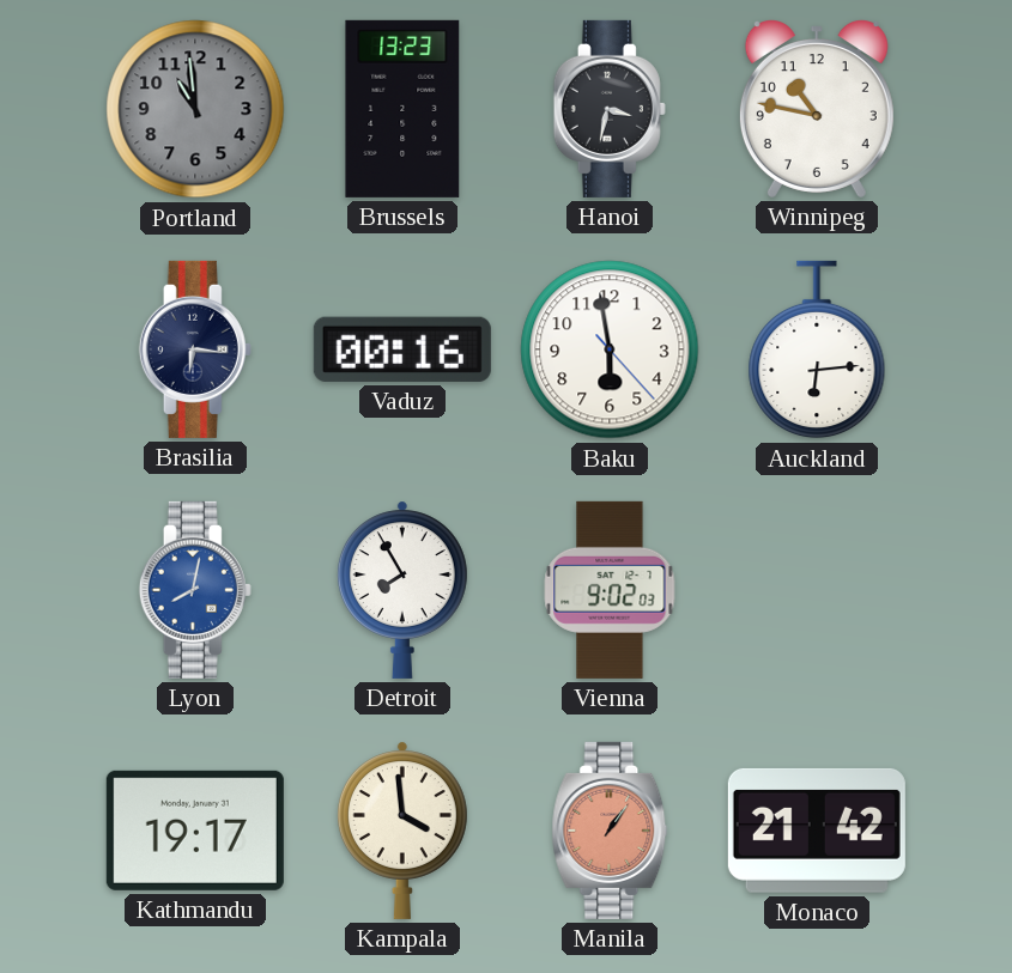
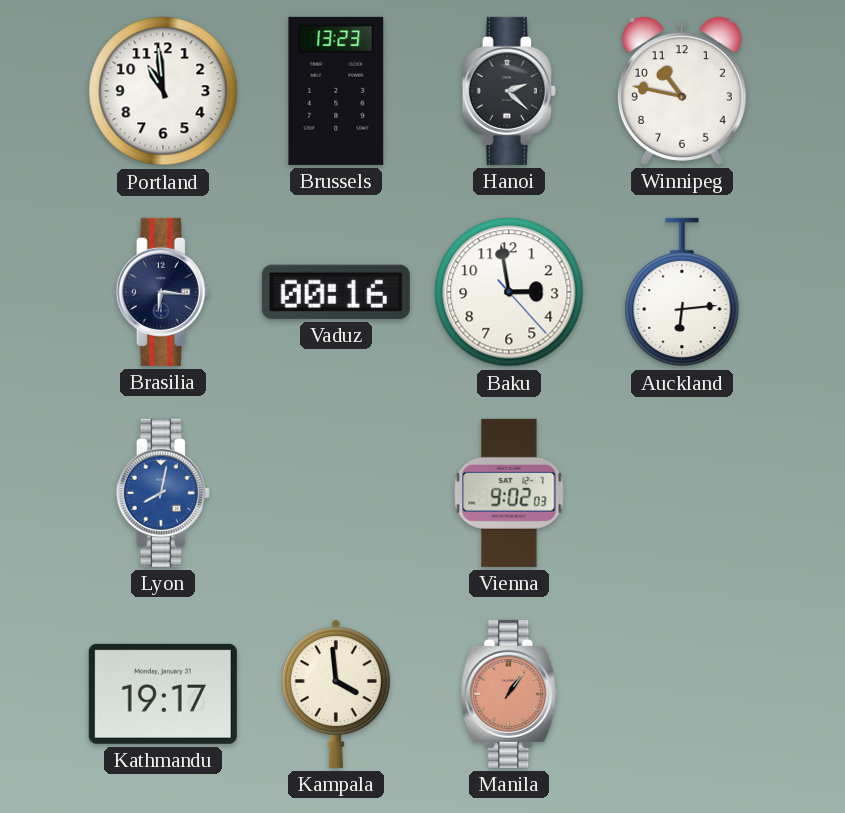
Portland dial: grey -> white (163, 91)
Hanoi: 3:32 -> 2:22 (509, 91)
Baku: 5:58 -> 2:58 (509, 292)
Detroit: 7:55 -> none (402, 590)
Monaco: 21:42 -> none (817, 831)
